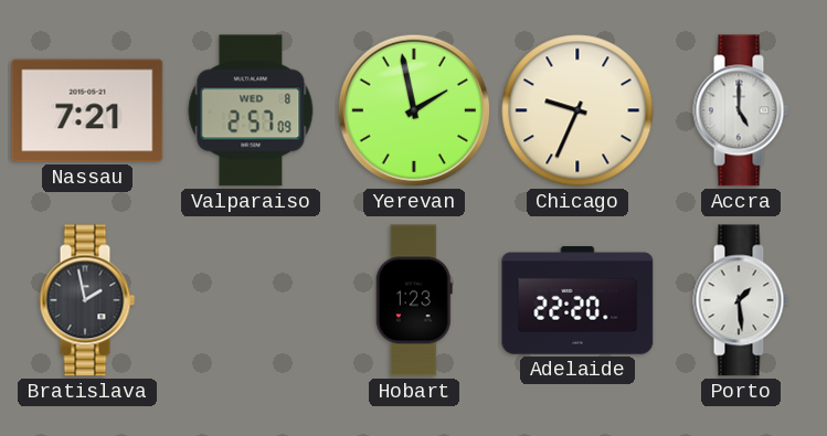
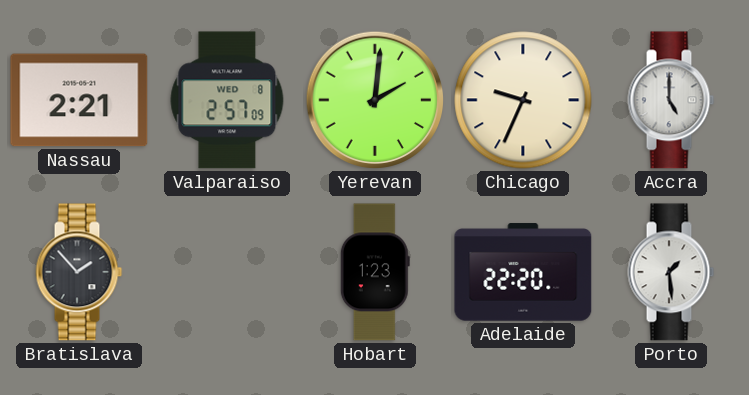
Nassau: 7:21 -> 2:21 (79, 100)
Yerevan: 1:58 -> 2:01 (375, 100)
Bratislava: 1:58 -> 1:53 (79, 272)
